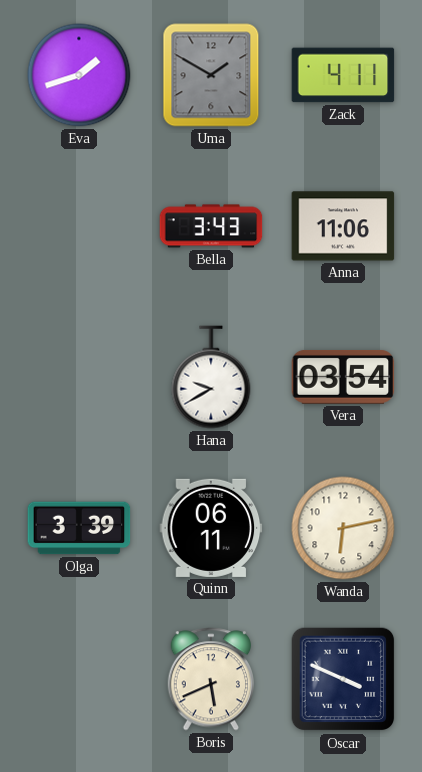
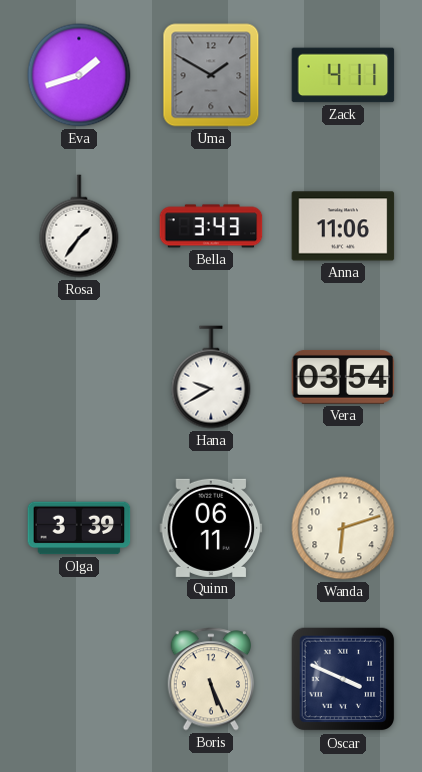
Rosa: none -> 1:36 (79, 226)
Wanda: 6:13 -> 6:12 (343, 528)
Boris: 5:41 -> 5:26 (211, 679)
